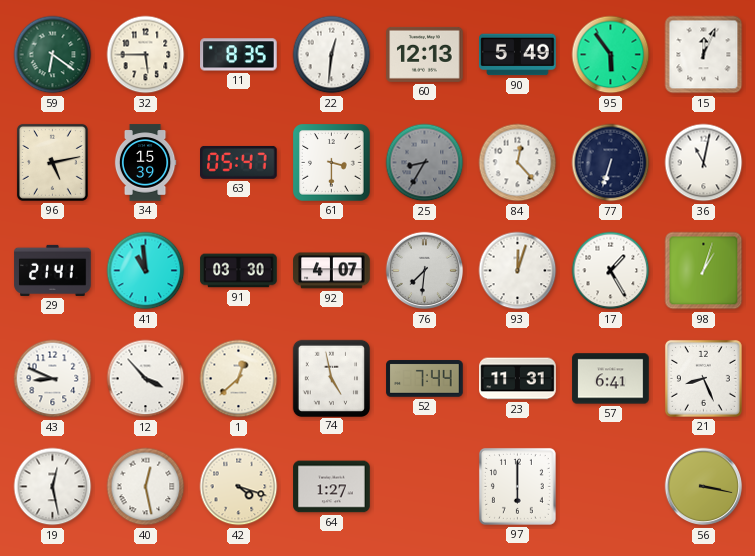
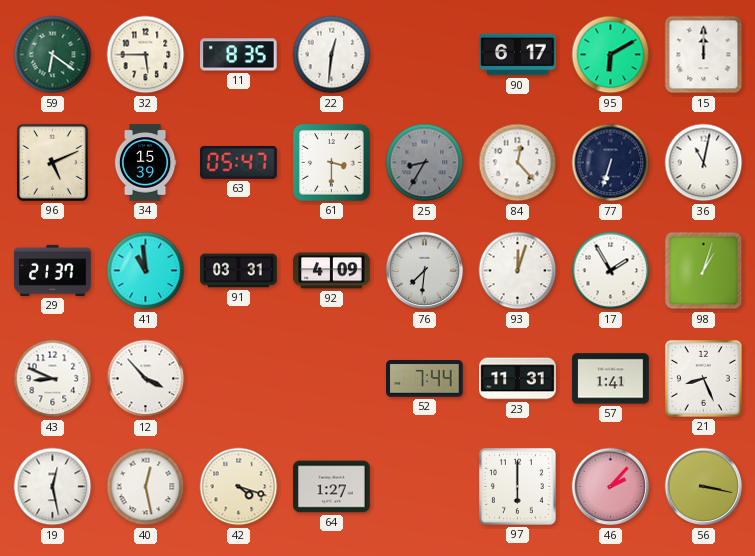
60: 12:13 -> none (425, 54)
90: 5:49 -> 6:17 (518, 55)
95: 5:54 -> 6:10 (611, 55)
15: 12:04 -> 12:00 (704, 55)
96: 5:13 -> 5:11 (52, 162)
29: 21:41 -> 21:37 (53, 270)
91: 03:30 -> 03:31 (239, 271)
92: 4:07 -> 4:09 (332, 271)
17: 1:25 -> 1:55 (611, 271)
1: 12:38 -> none (239, 379)
74: 4:58 -> none (331, 378)
57: 6:41 -> 1:41 (611, 379)
46: none -> 2:07 (611, 487)
